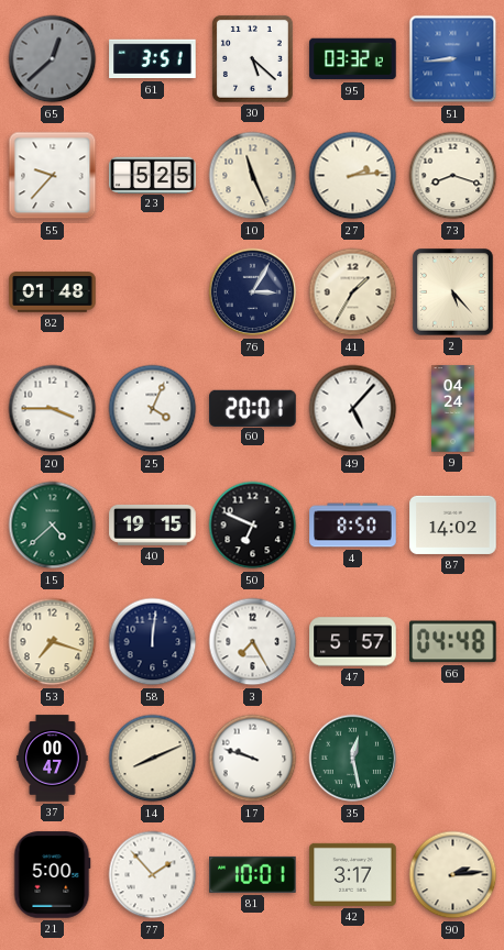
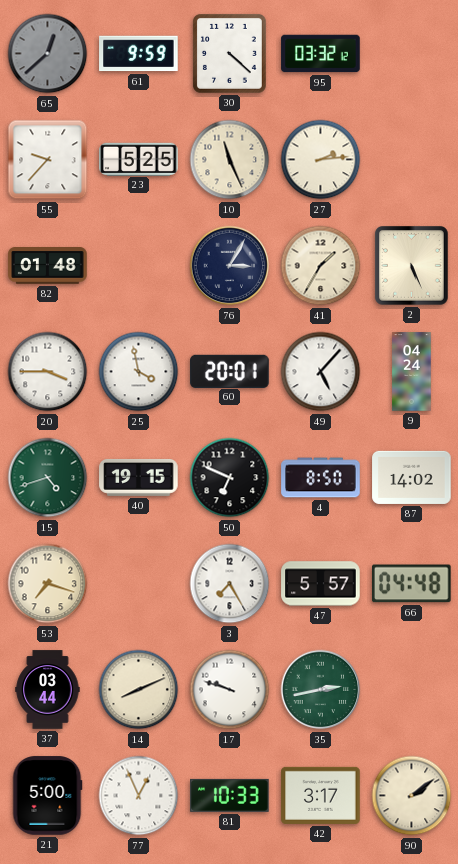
61: 3:51 -> 9:59 (139, 54)
30: 5:22 -> 4:22 (229, 53)
51: 8:44 -> none (453, 59)
73: 8:18 -> none (453, 176)
2: 5:23 -> 5:26 (412, 266)
25: 4:04 -> 3:58 (139, 372)
15: 4:38 -> 4:42 (48, 478)
58: 12:01 -> none (153, 642)
37: 00:47 -> 03:44 (48, 690)
35: 12:28 -> 2:43 (321, 690)
77: 1:53 -> 12:56 (139, 796)
81: 10:01 -> 10:33 (230, 795)
90: 2:14 -> 2:09 (412, 796)
